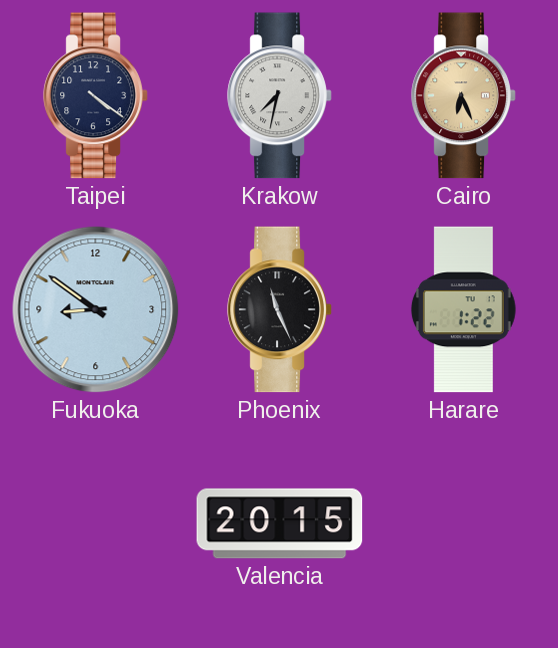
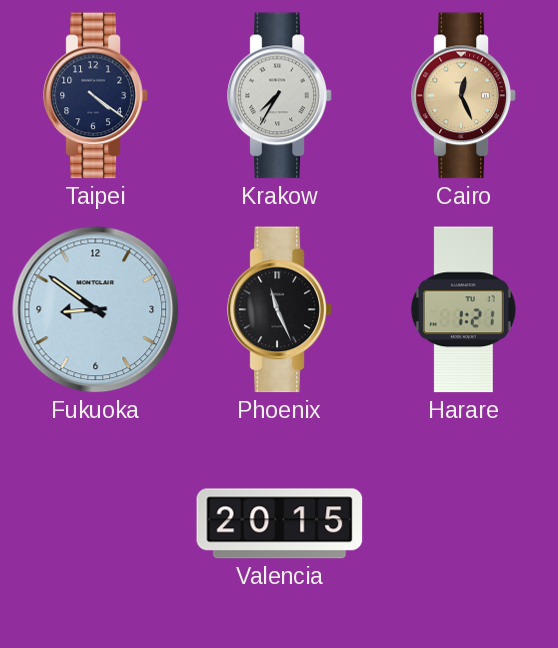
Krakow: 7:32 -> 7:35 (280, 96)
Cairo: 6:26 -> 12:26 (464, 96)
Harare: 1:22 -> 1:21 (463, 310)
